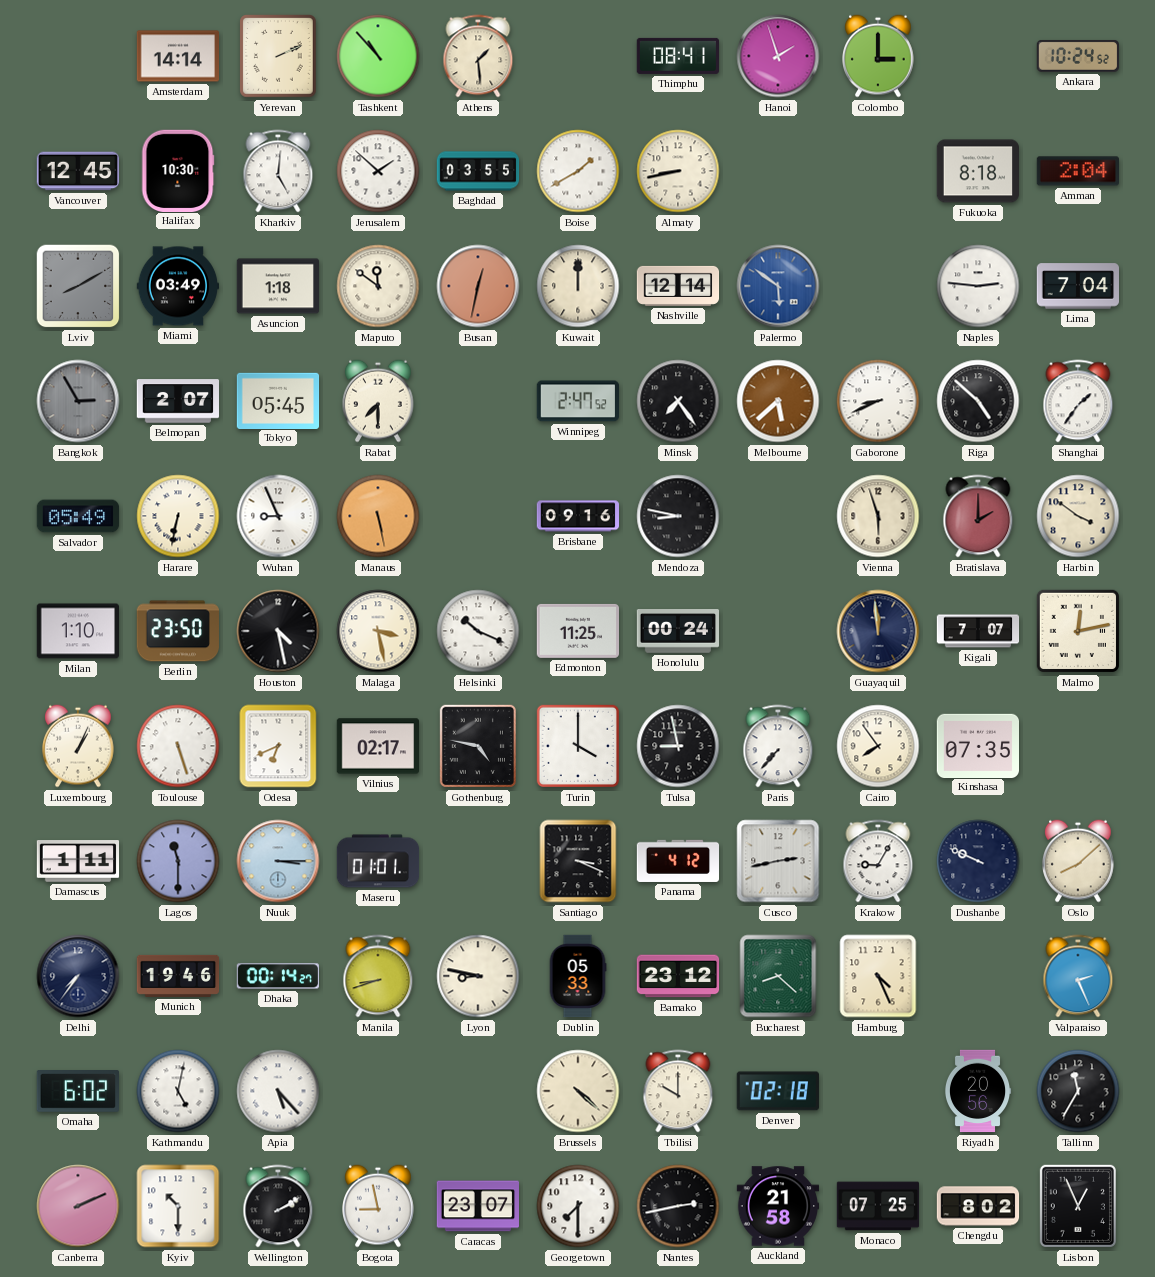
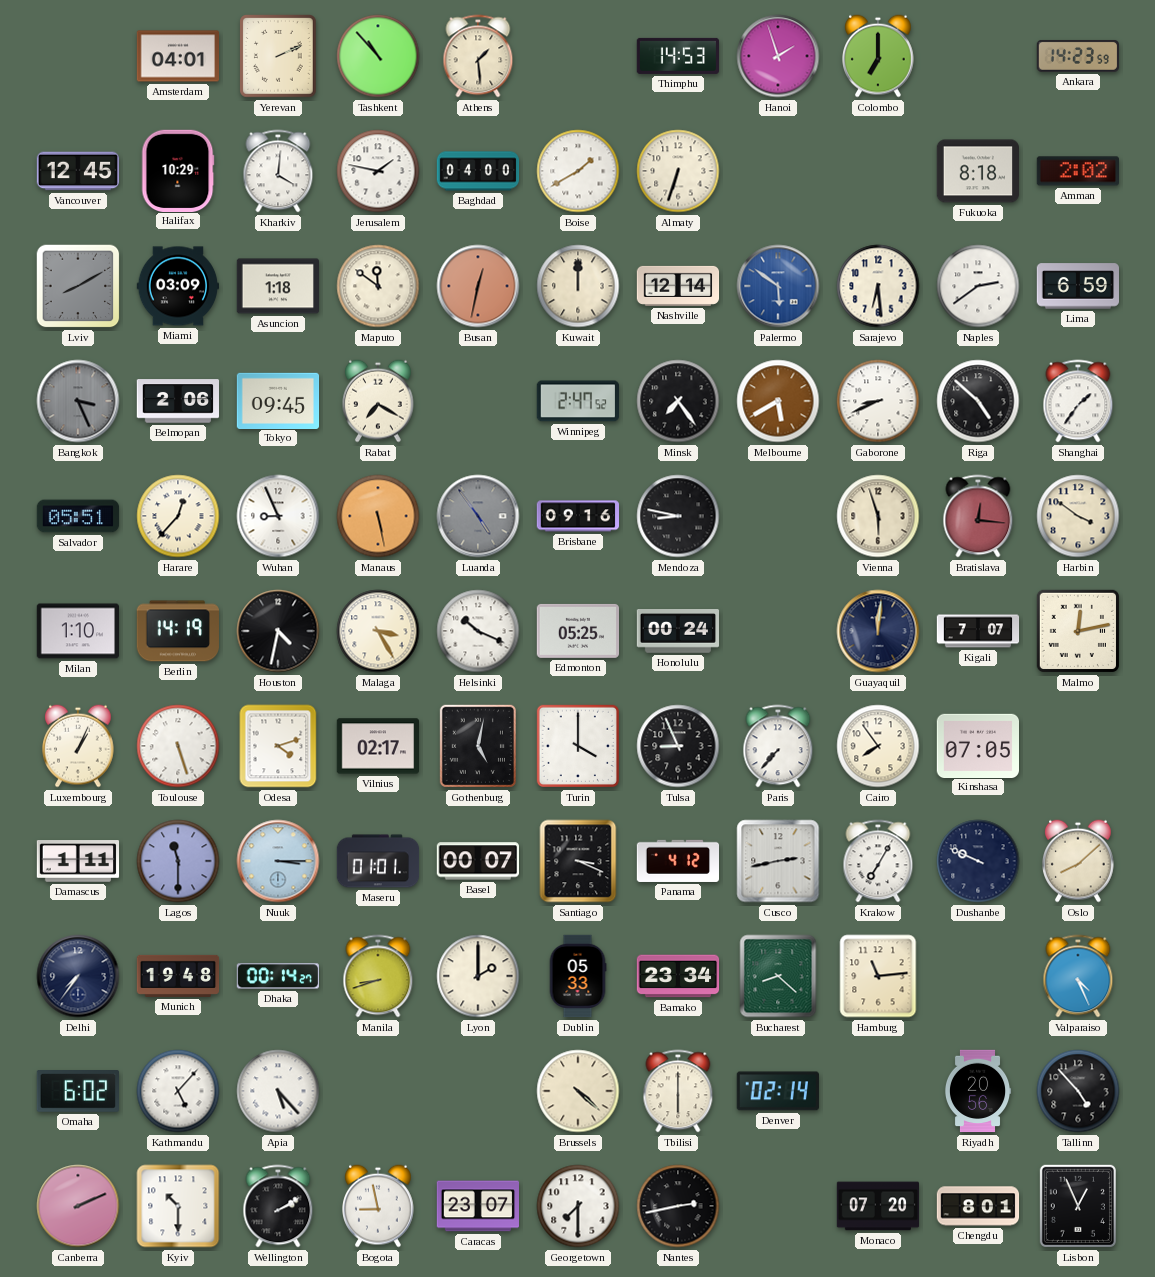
Amsterdam: 14:14 -> 04:01 (178, 56)
Thimphu: 08:41 -> 14:53 (678, 56)
Colombo: 3:00 -> 7:00 (879, 56)
Ankara: 10:24 -> 14:23 (1077, 56)
Halifax: 10:30 -> 10:29 (178, 170)
Kharkiv: 5:01 -> 4:01 (278, 171)
Jerusalem: 1:52 -> 1:47 (378, 171)
Baghdad: 03:55 -> 04:00 (478, 171)
Almaty: 8:43 -> 6:33 (678, 171)
Amman: 2:04 -> 2:02 (1077, 171)
Miami: 03:49 -> 03:09 (177, 286)
Sarajevo: none -> 6:29 (878, 286)
Naples: 2:46 -> 2:39 (978, 286)
Lima: 7:04 -> 6:59 (1078, 286)
Bangkok: 2:55 -> 3:26 (78, 401)
Belmopan: 2:07 -> 2:06 (178, 401)
Tokyo: 05:45 -> 09:45 (278, 400)
Rabat: 7:30 -> 7:20 (379, 401)
Melbourne: 5:38 -> 5:40 (778, 401)
Salvador: 05:49 -> 05:51 (78, 516)
Harare: 6:32 -> 12:37 (178, 516)
Luanda: none -> 4:54 (478, 516)
Bratislava: 2:00 -> 12:16 (978, 516)
Berlin: 23:50 -> 14:19 (178, 631)
Houston: 4:28 -> 4:32 (278, 631)
Malaga: 3:28 -> 3:25 (378, 631)
Edmonton: 11:25 -> 05:25 (577, 631)
Guayaquil: 11:59 -> 12:01 (878, 631)
Odesa: 6:41 -> 4:12 (278, 746)
Gothenburg: 4:47 -> 5:02 (478, 746)
Tulsa: 8:58 -> 8:56 (678, 746)
Kinshasa: 07:35 -> 07:05 (977, 745)
Basel: none -> 00:07 (477, 861)
Krakow: 9:05 -> 7:05 (878, 861)
Munich: 19:46 -> 19:48 (178, 976)
Lyon: 8:47 -> 2:00 (478, 976)
Bamako: 23:12 -> 23:34 (678, 976)
Hamburg: 4:26 -> 11:14 (878, 976)
Valparaiso: 2:26 -> 4:26 (1078, 976)
Kathmandu: 5:02 -> 5:07 (178, 1091)
Tbilisi: 10:00 -> 6:00 (678, 1091)
Denver: 02:18 -> 02:14 (778, 1091)
Tallinn: 11:35 -> 4:53 (1078, 1091)
Auckland: 21:58 -> none (778, 1206)
Monaco: 07:25 -> 07:20 (878, 1206)
Chengdu: 8:02 -> 8:01 (978, 1206)
